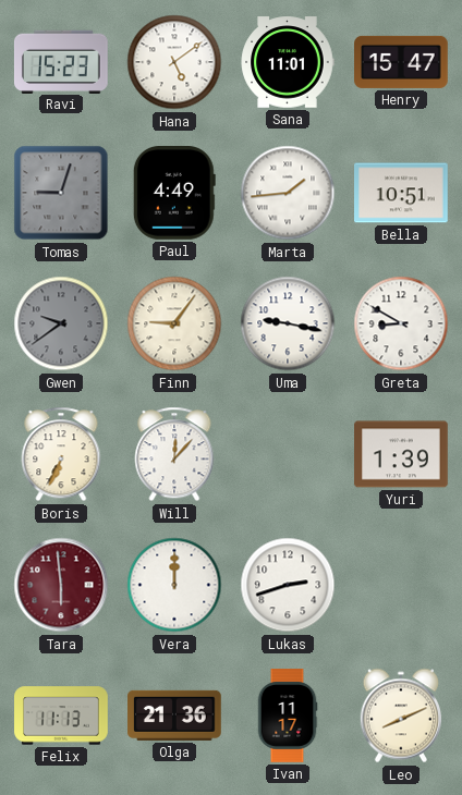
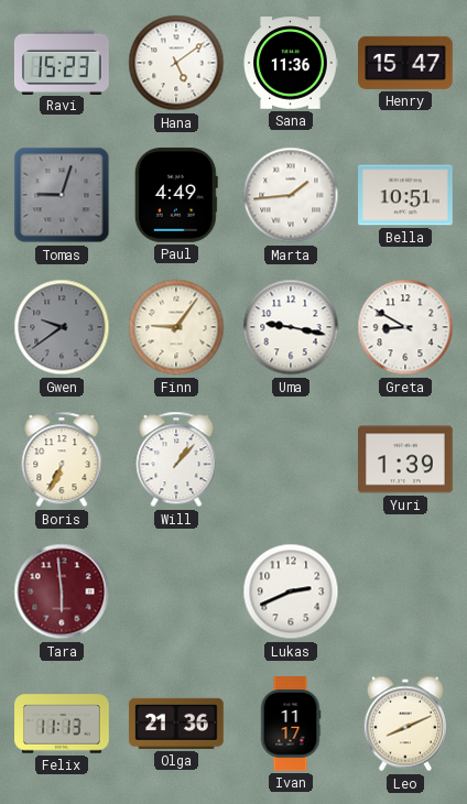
Sana: 11:01 -> 11:36 (291, 63)
Will: 12:07 -> 1:07 (176, 459)
Vera: 12:00 -> none (174, 585)
Lukas: 2:42 -> 2:41 (291, 591)
